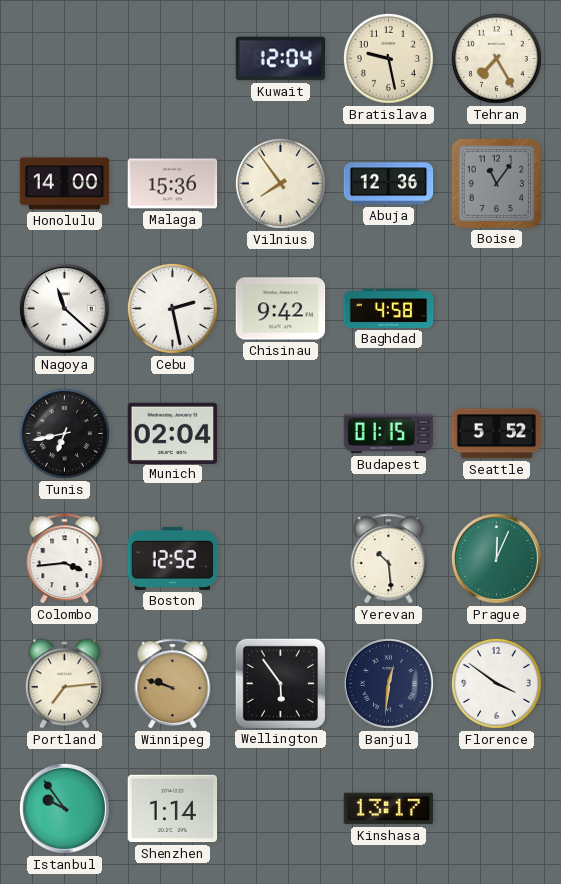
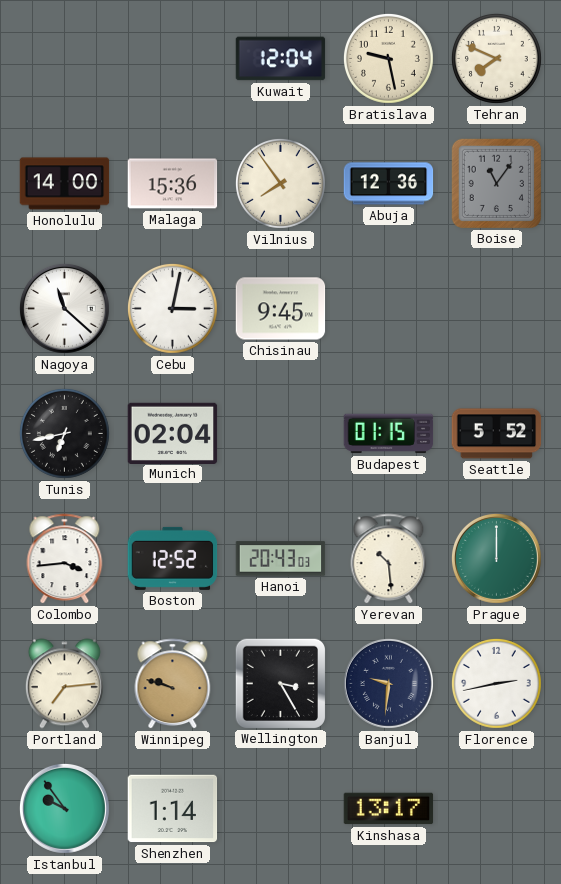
Tehran: 7:25 -> 7:49 (496, 58)
Cebu: 2:28 -> 3:02 (172, 308)
Chisinau: 9:42 -> 9:45 (281, 309)
Baghdad: 4:58 -> none (389, 308)
Hanoi: none -> 20:43 (281, 559)
Prague: 12:04 -> 12:00 (496, 558)
Wellington: 5:54 -> 3:25 (280, 683)
Banjul: 12:31 -> 9:31 (388, 683)
Florence: 3:51 -> 2:43 (496, 683)
